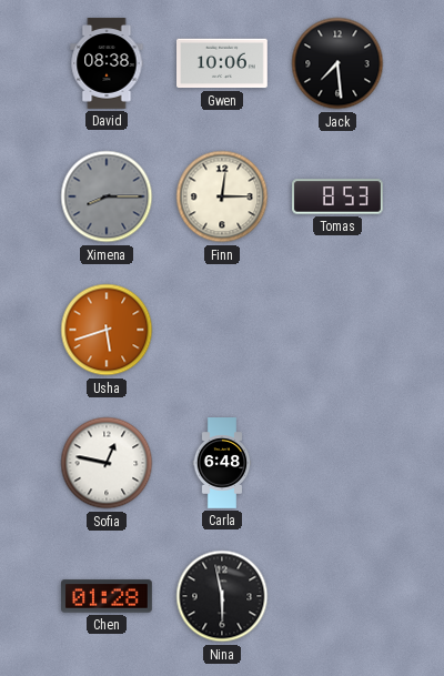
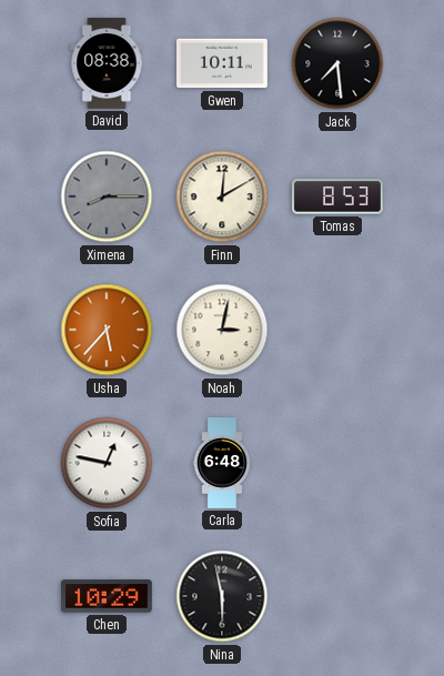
Gwen: 10:06 -> 10:11 (223, 63)
Finn: 12:15 -> 12:10 (222, 196)
Usha: 5:42 -> 5:37 (107, 330)
Noah: none -> 3:02 (222, 330)
Chen: 01:28 -> 10:29 (108, 596)
